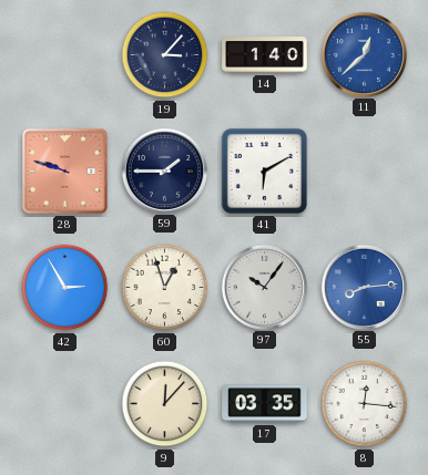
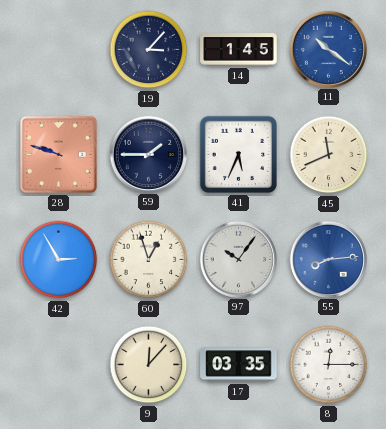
14: 1:40 -> 1:45 (239, 50)
11: 12:38 -> 10:21 (328, 49)
41: 6:10 -> 5:34 (238, 154)
45: none -> 11:41 (329, 155)
8: 12:16 -> 12:15 (329, 365)
